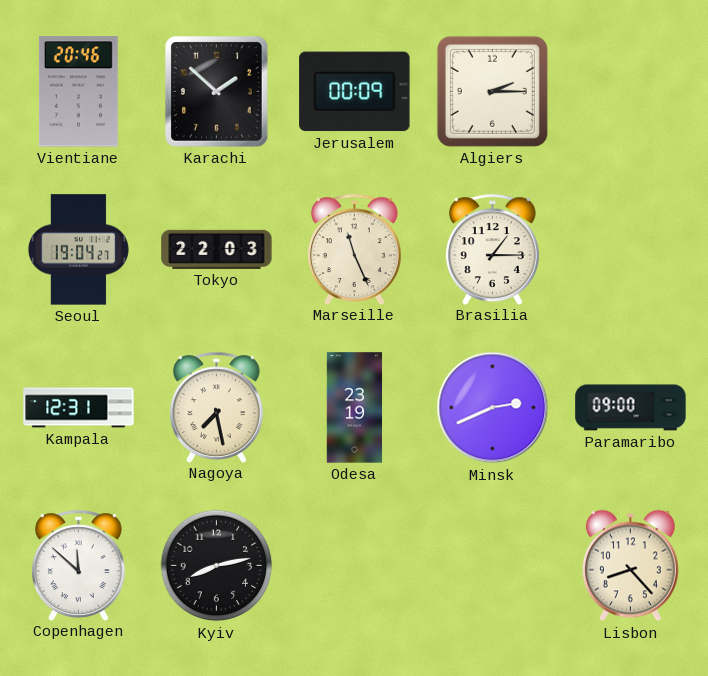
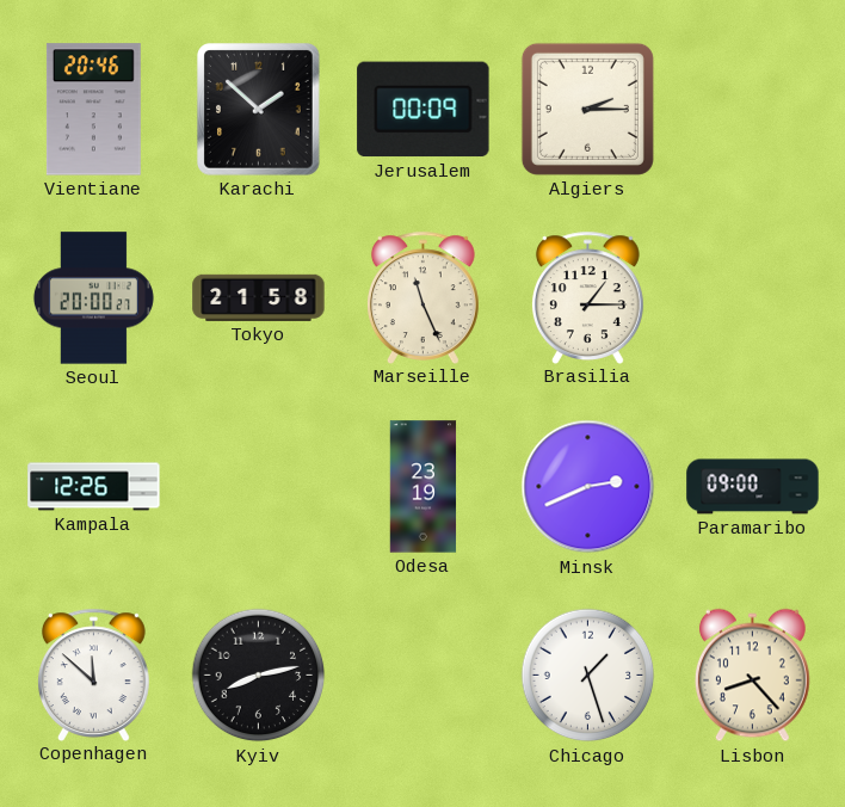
Seoul: 19:04 -> 20:00 (93, 298)
Tokyo: 22:03 -> 21:58 (259, 297)
Kampala: 12:31 -> 12:26 (94, 487)
Nagoya: 7:28 -> none (216, 407)
Chicago: none -> 1:27 (588, 676)
